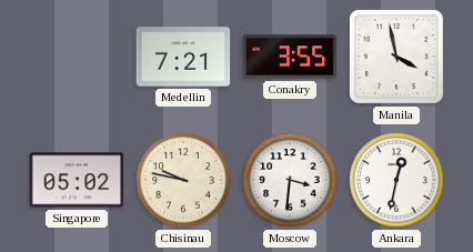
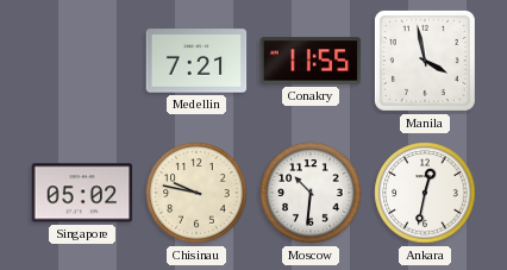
Conakry: 3:55 -> 11:55 (311, 61)
Moscow: 3:31 -> 10:31 (311, 193)
